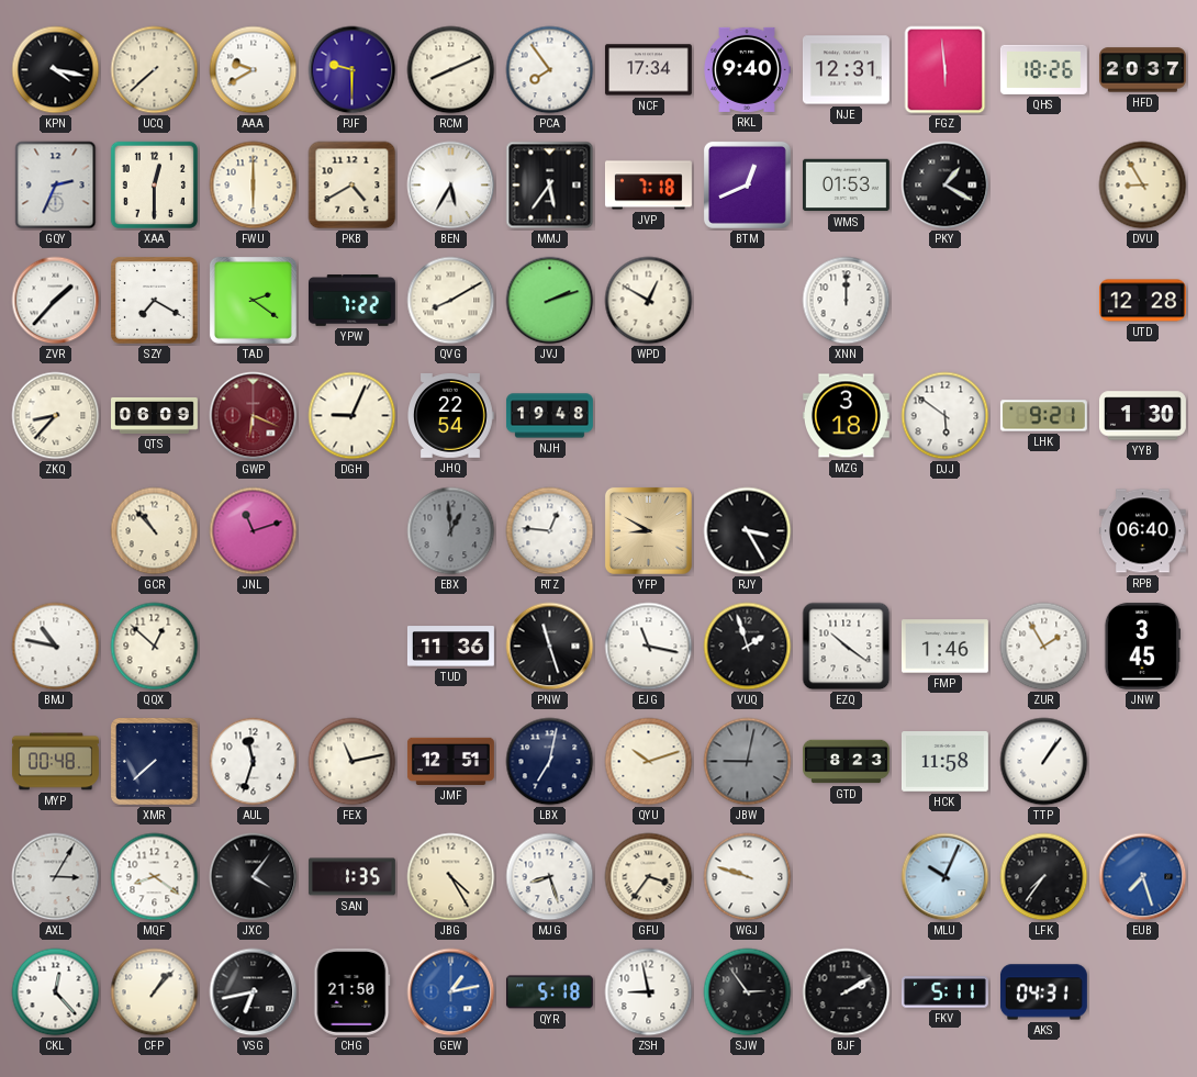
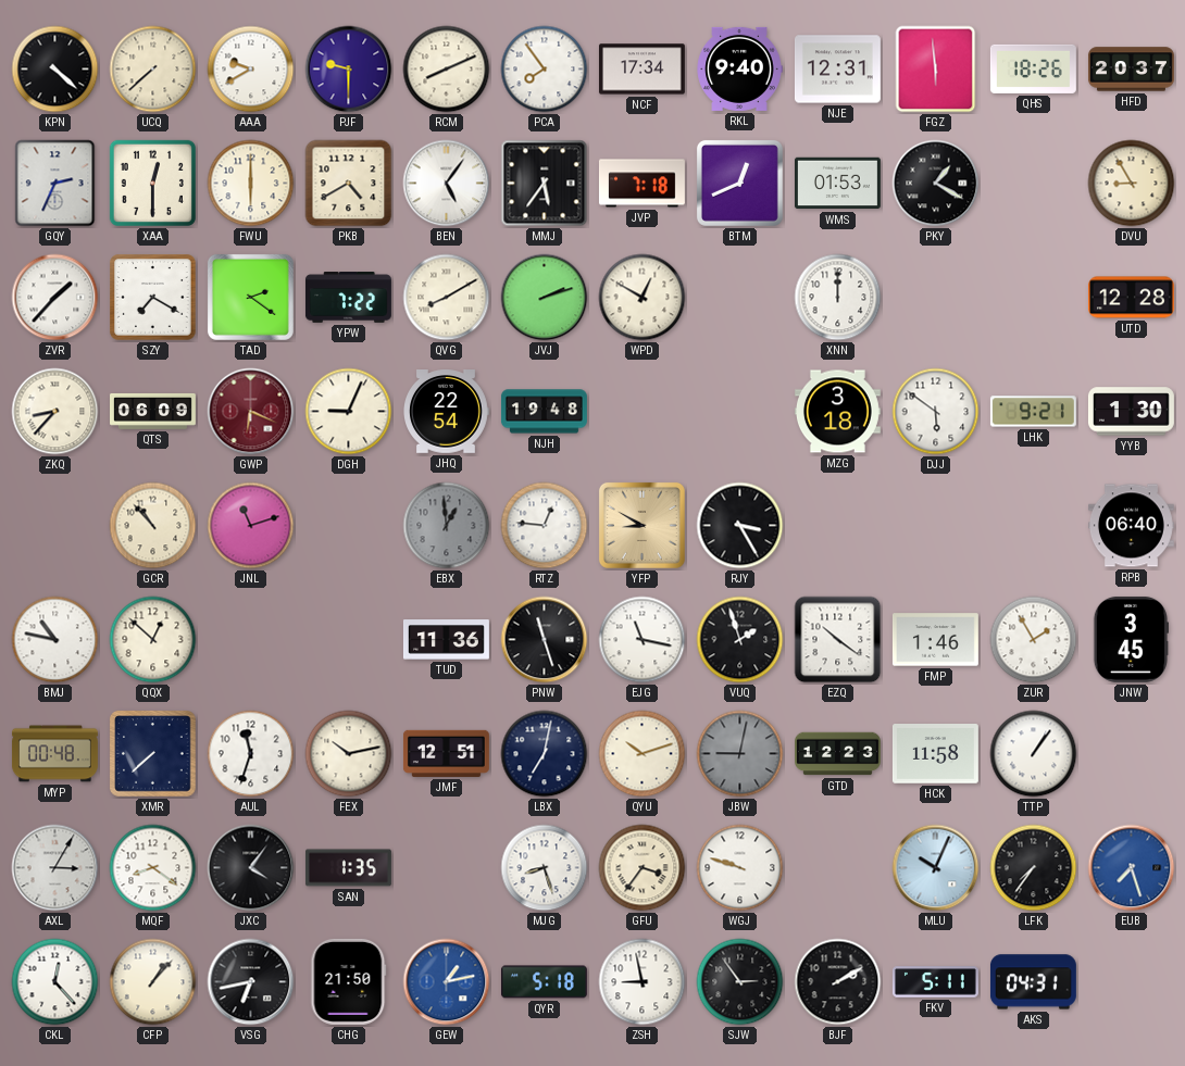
KPN: 4:17 -> 4:22 (55, 70)
BEN: 5:35 -> 5:06 (447, 184)
FEX: 11:13 -> 10:13 (349, 754)
GTD: 8:23 -> 12:23 (838, 754)
JBG: 4:25 -> none (451, 877)
